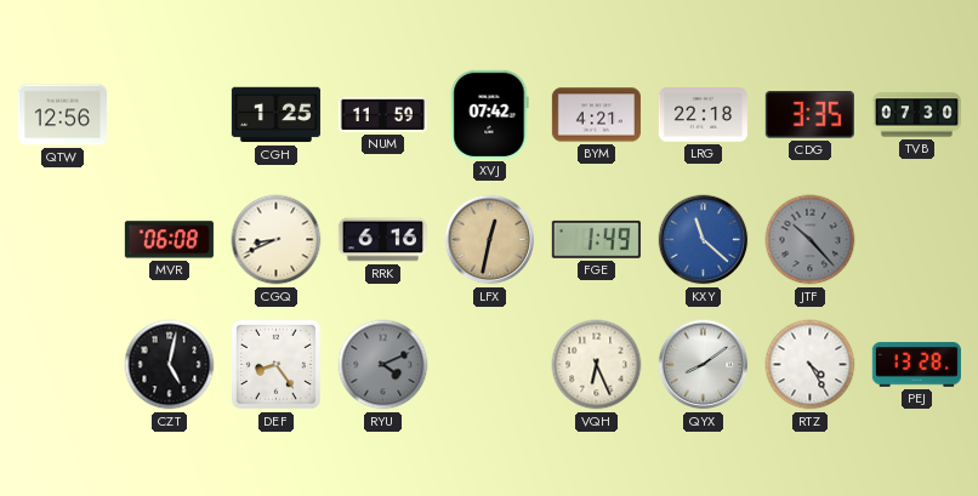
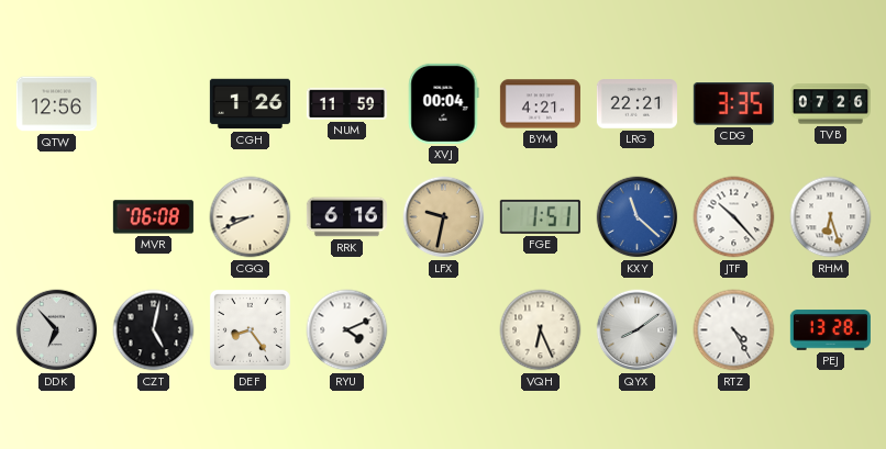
CGH: 1:25 -> 1:26 (250, 104)
XVJ: 07:42 -> 00:04 (443, 103)
LRG: 22:18 -> 22:21 (636, 104)
TVB: 07:30 -> 07:26 (830, 104)
LFX: 12:32 -> 9:32 (444, 217)
FGE: 1:49 -> 1:51 (540, 216)
JTF dial: grey -> white (734, 217)
RHM: none -> 6:27 (831, 217)
DDK: none -> 6:53 (57, 330)
RYU dial: grey -> white (347, 330)
